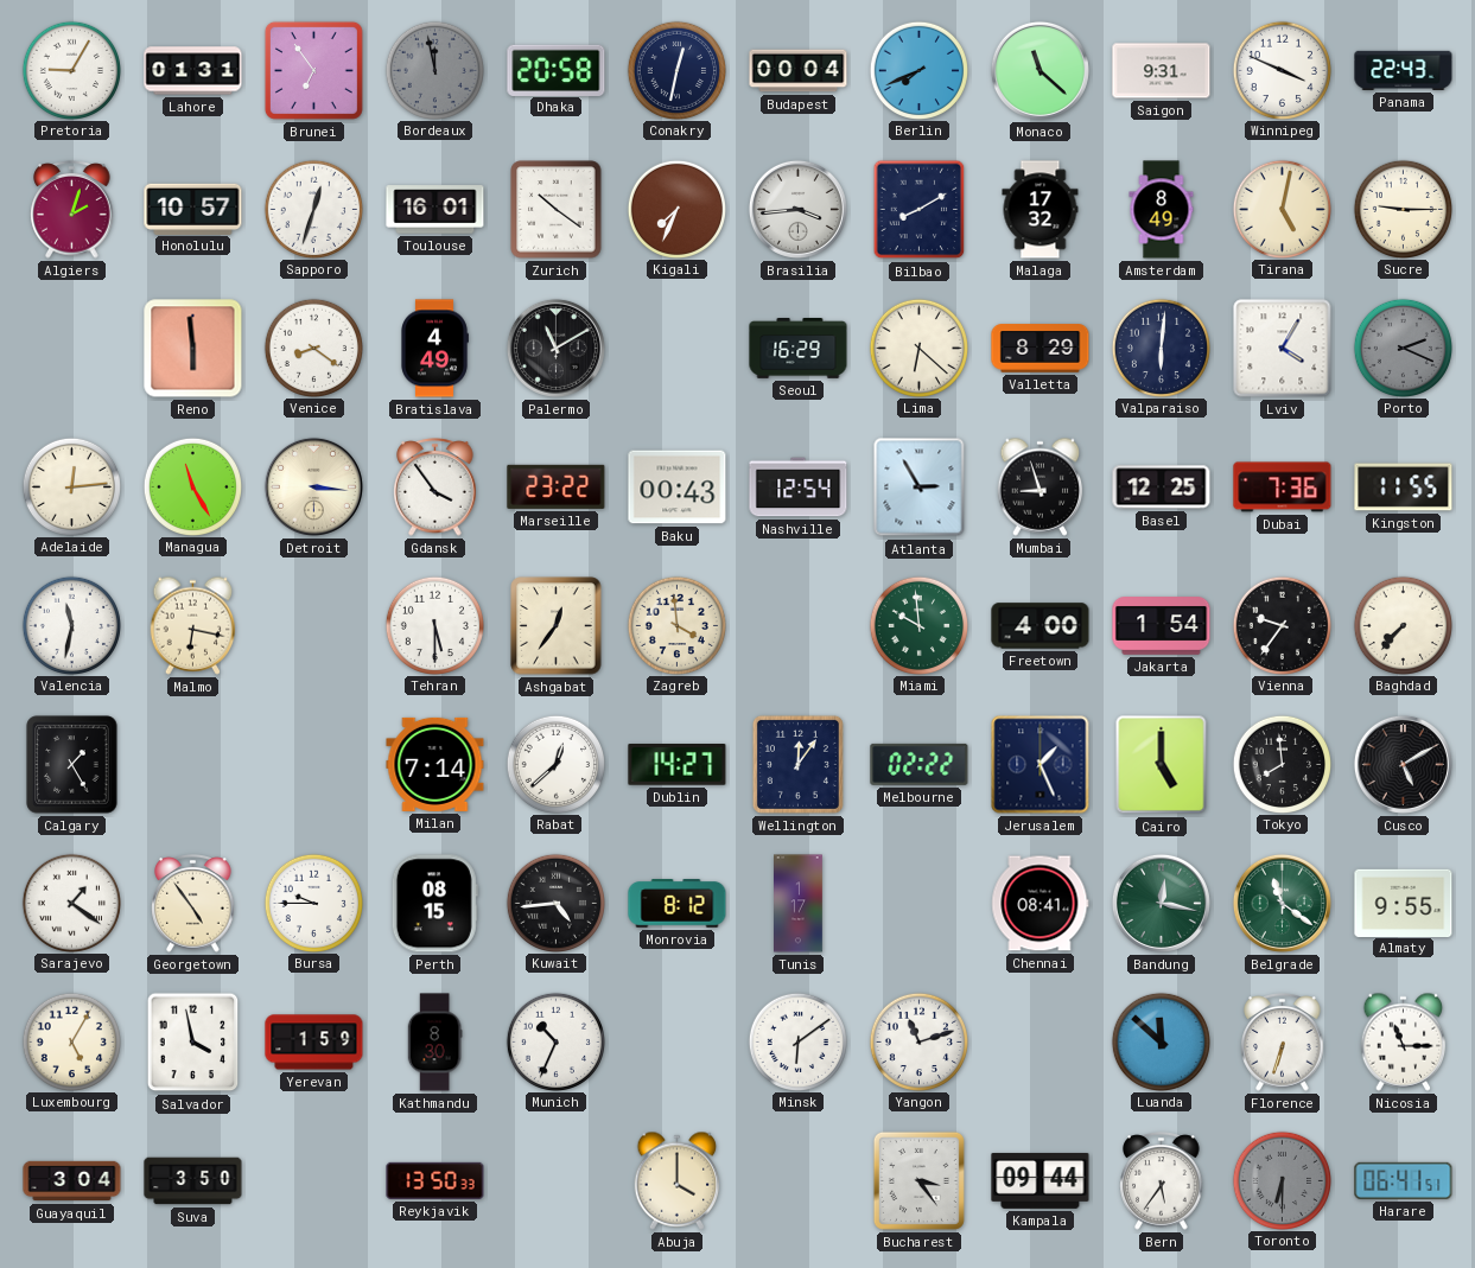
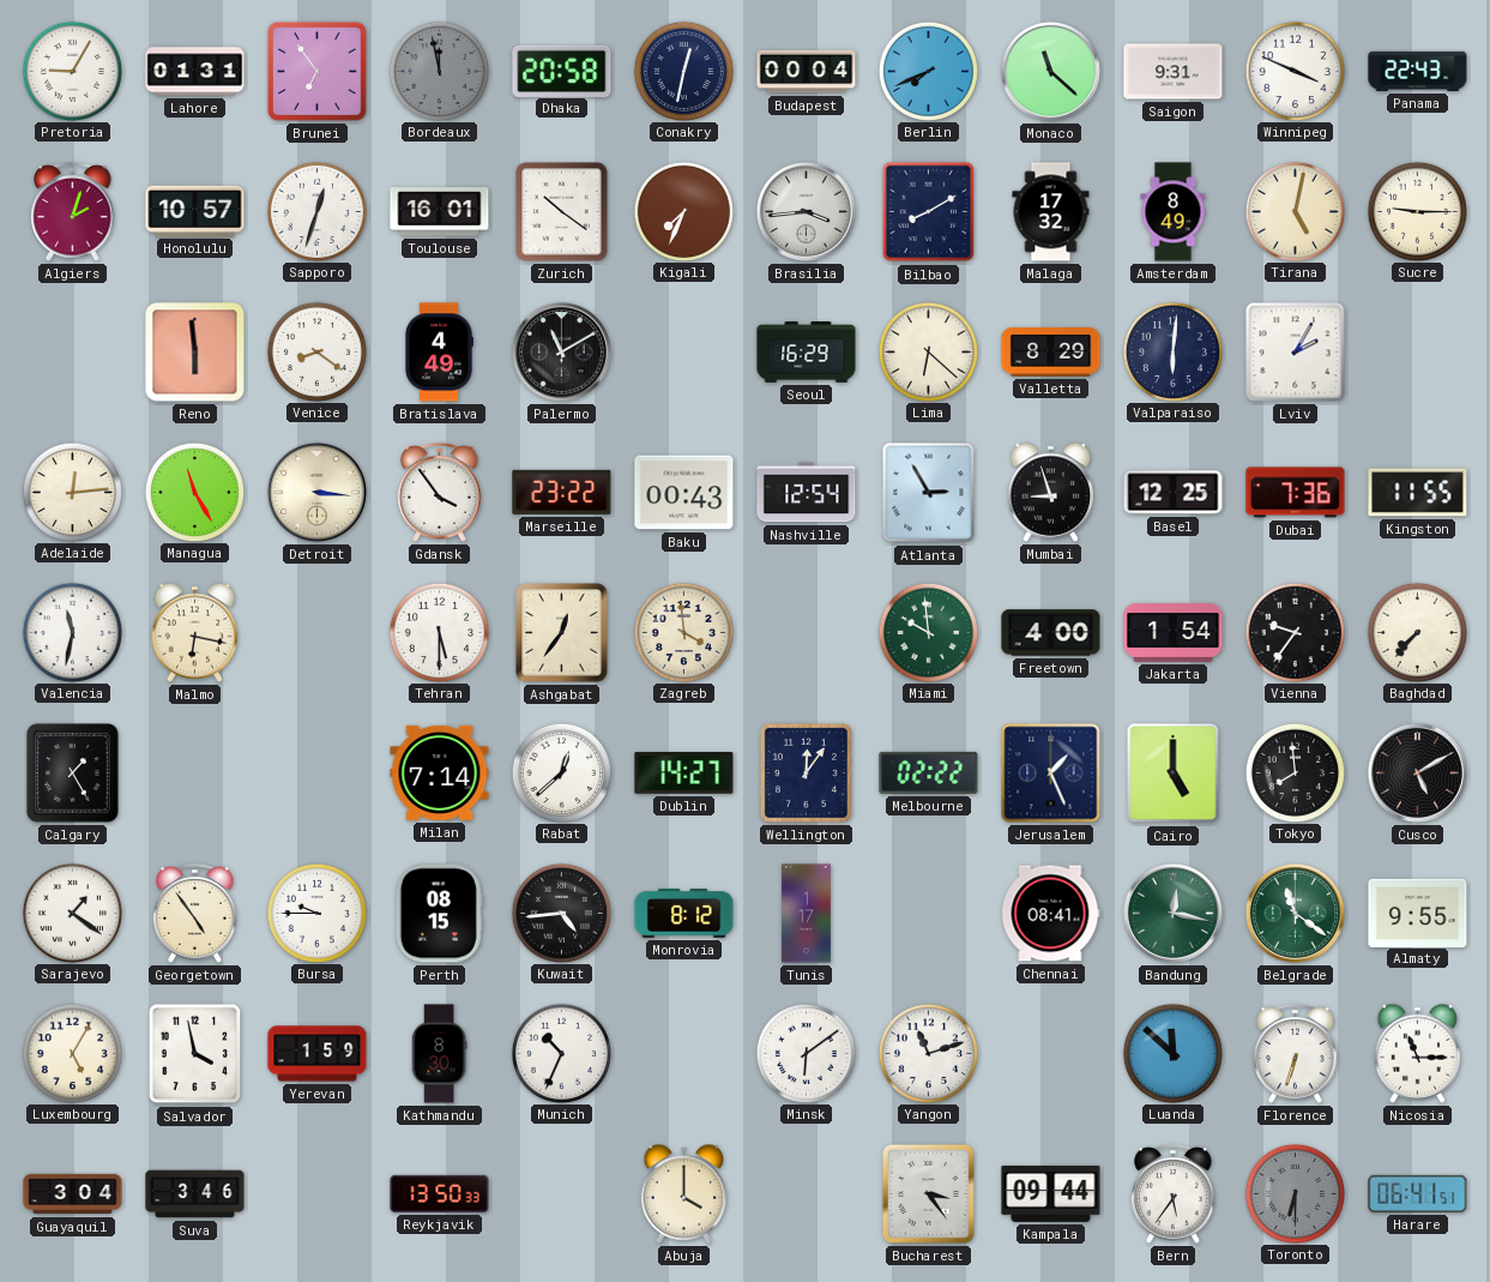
Lviv: 4:05 -> 2:05 (1296, 353)
Porto: 2:19 -> none (1403, 348)
Suva: 3:50 -> 3:46 (195, 1194)
